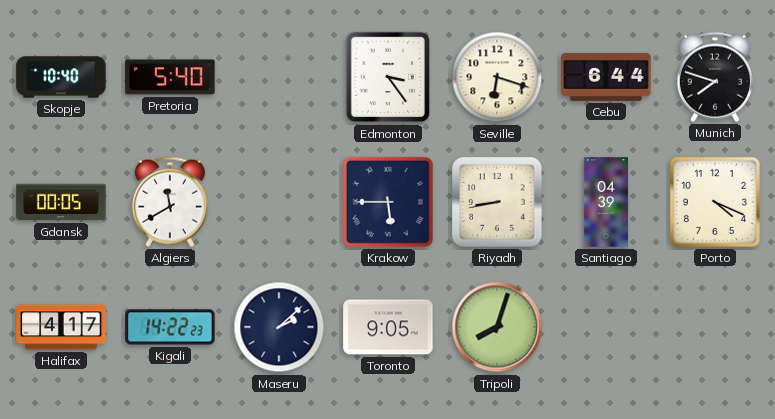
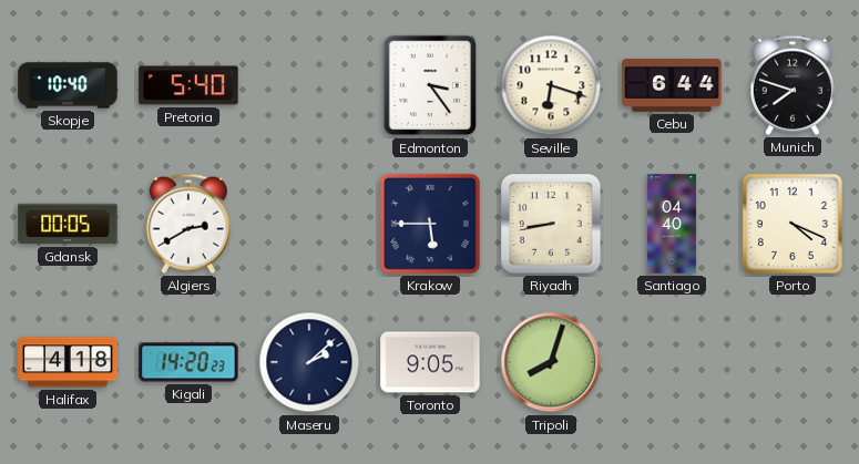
Algiers: 11:40 -> 2:40 (188, 224)
Santiago: 04:39 -> 04:40 (672, 224)
Halifax: 4:17 -> 4:18 (68, 362)
Kigali: 14:22 -> 14:20 (188, 362)
